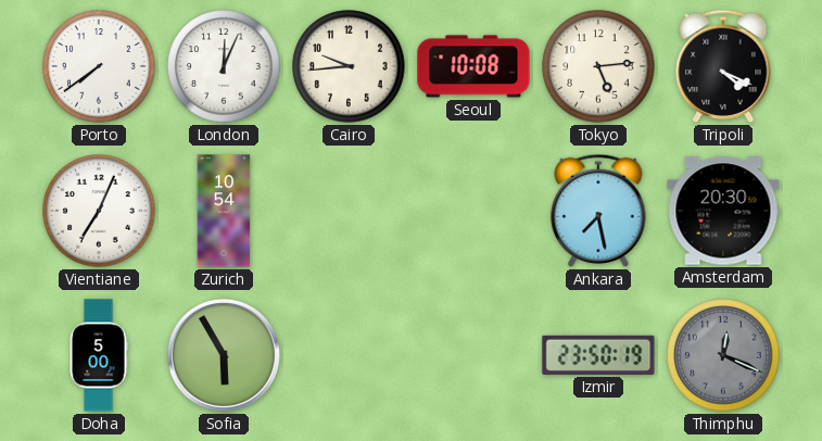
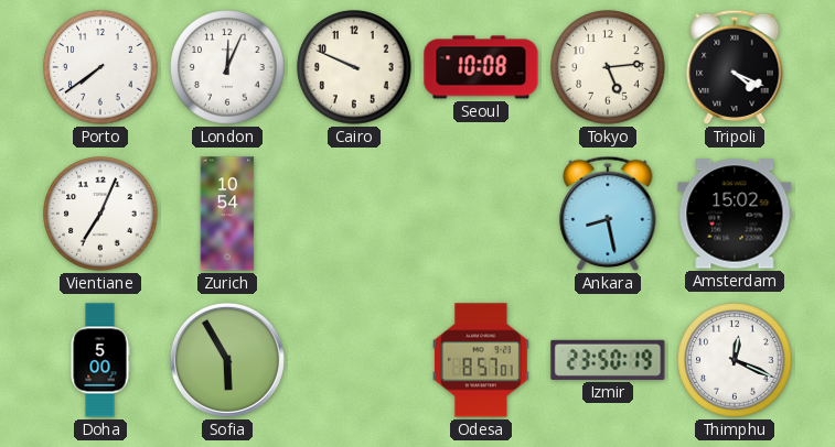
Cairo: 9:44 -> 9:49 (354, 67)
Ankara: 7:28 -> 8:28 (608, 214)
Amsterdam: 20:30 -> 15:02 (735, 214)
Odesa: none -> 8:57 (481, 360)
Thimphu dial: grey -> white (735, 360)
